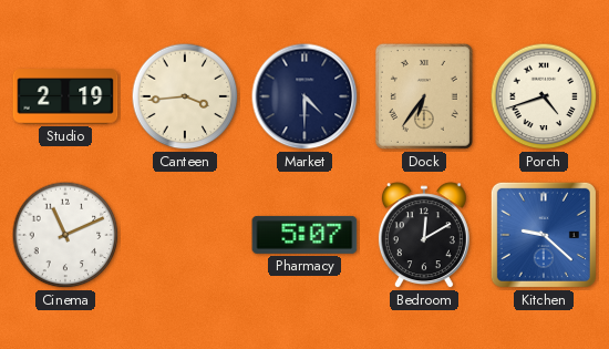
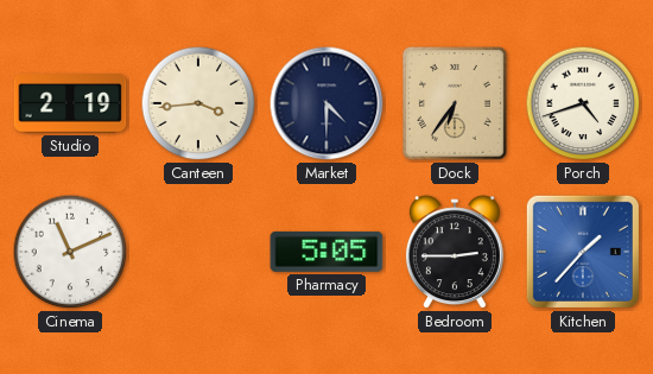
Pharmacy: 5:07 -> 5:05 (326, 252)
Bedroom: 12:10 -> 2:45 (455, 253)
Kitchen: 9:22 -> 1:37 (583, 252)
